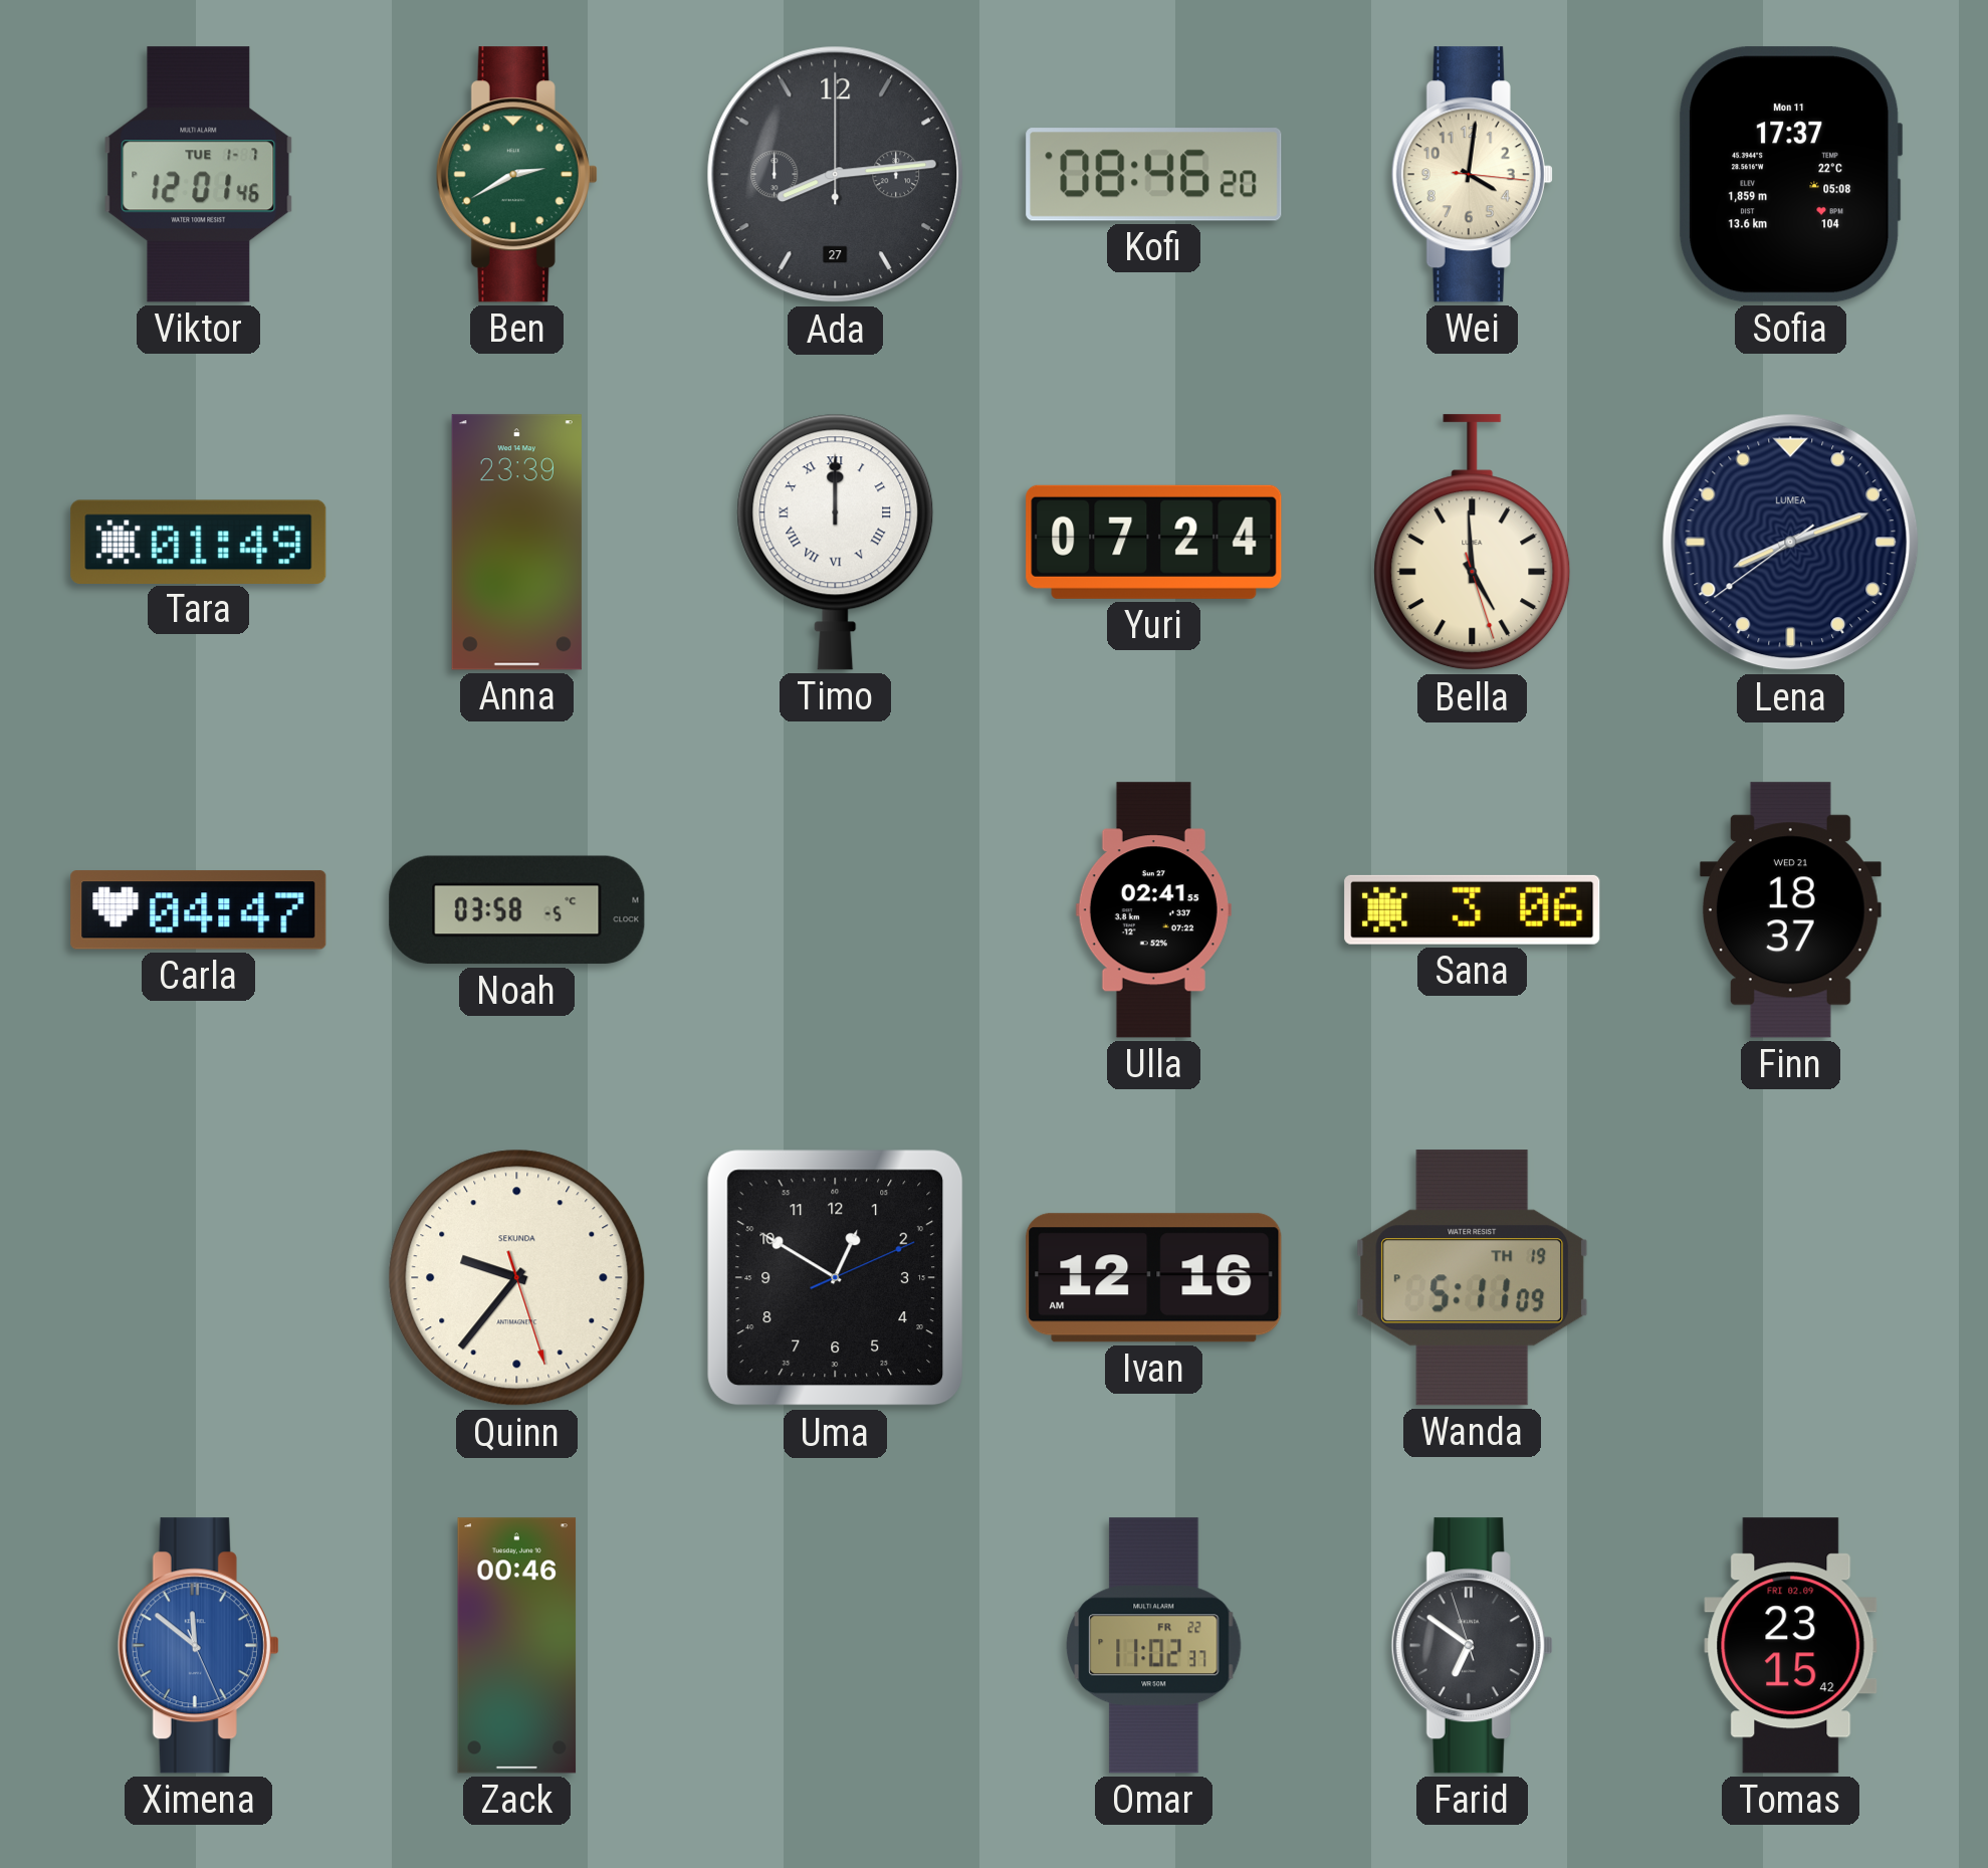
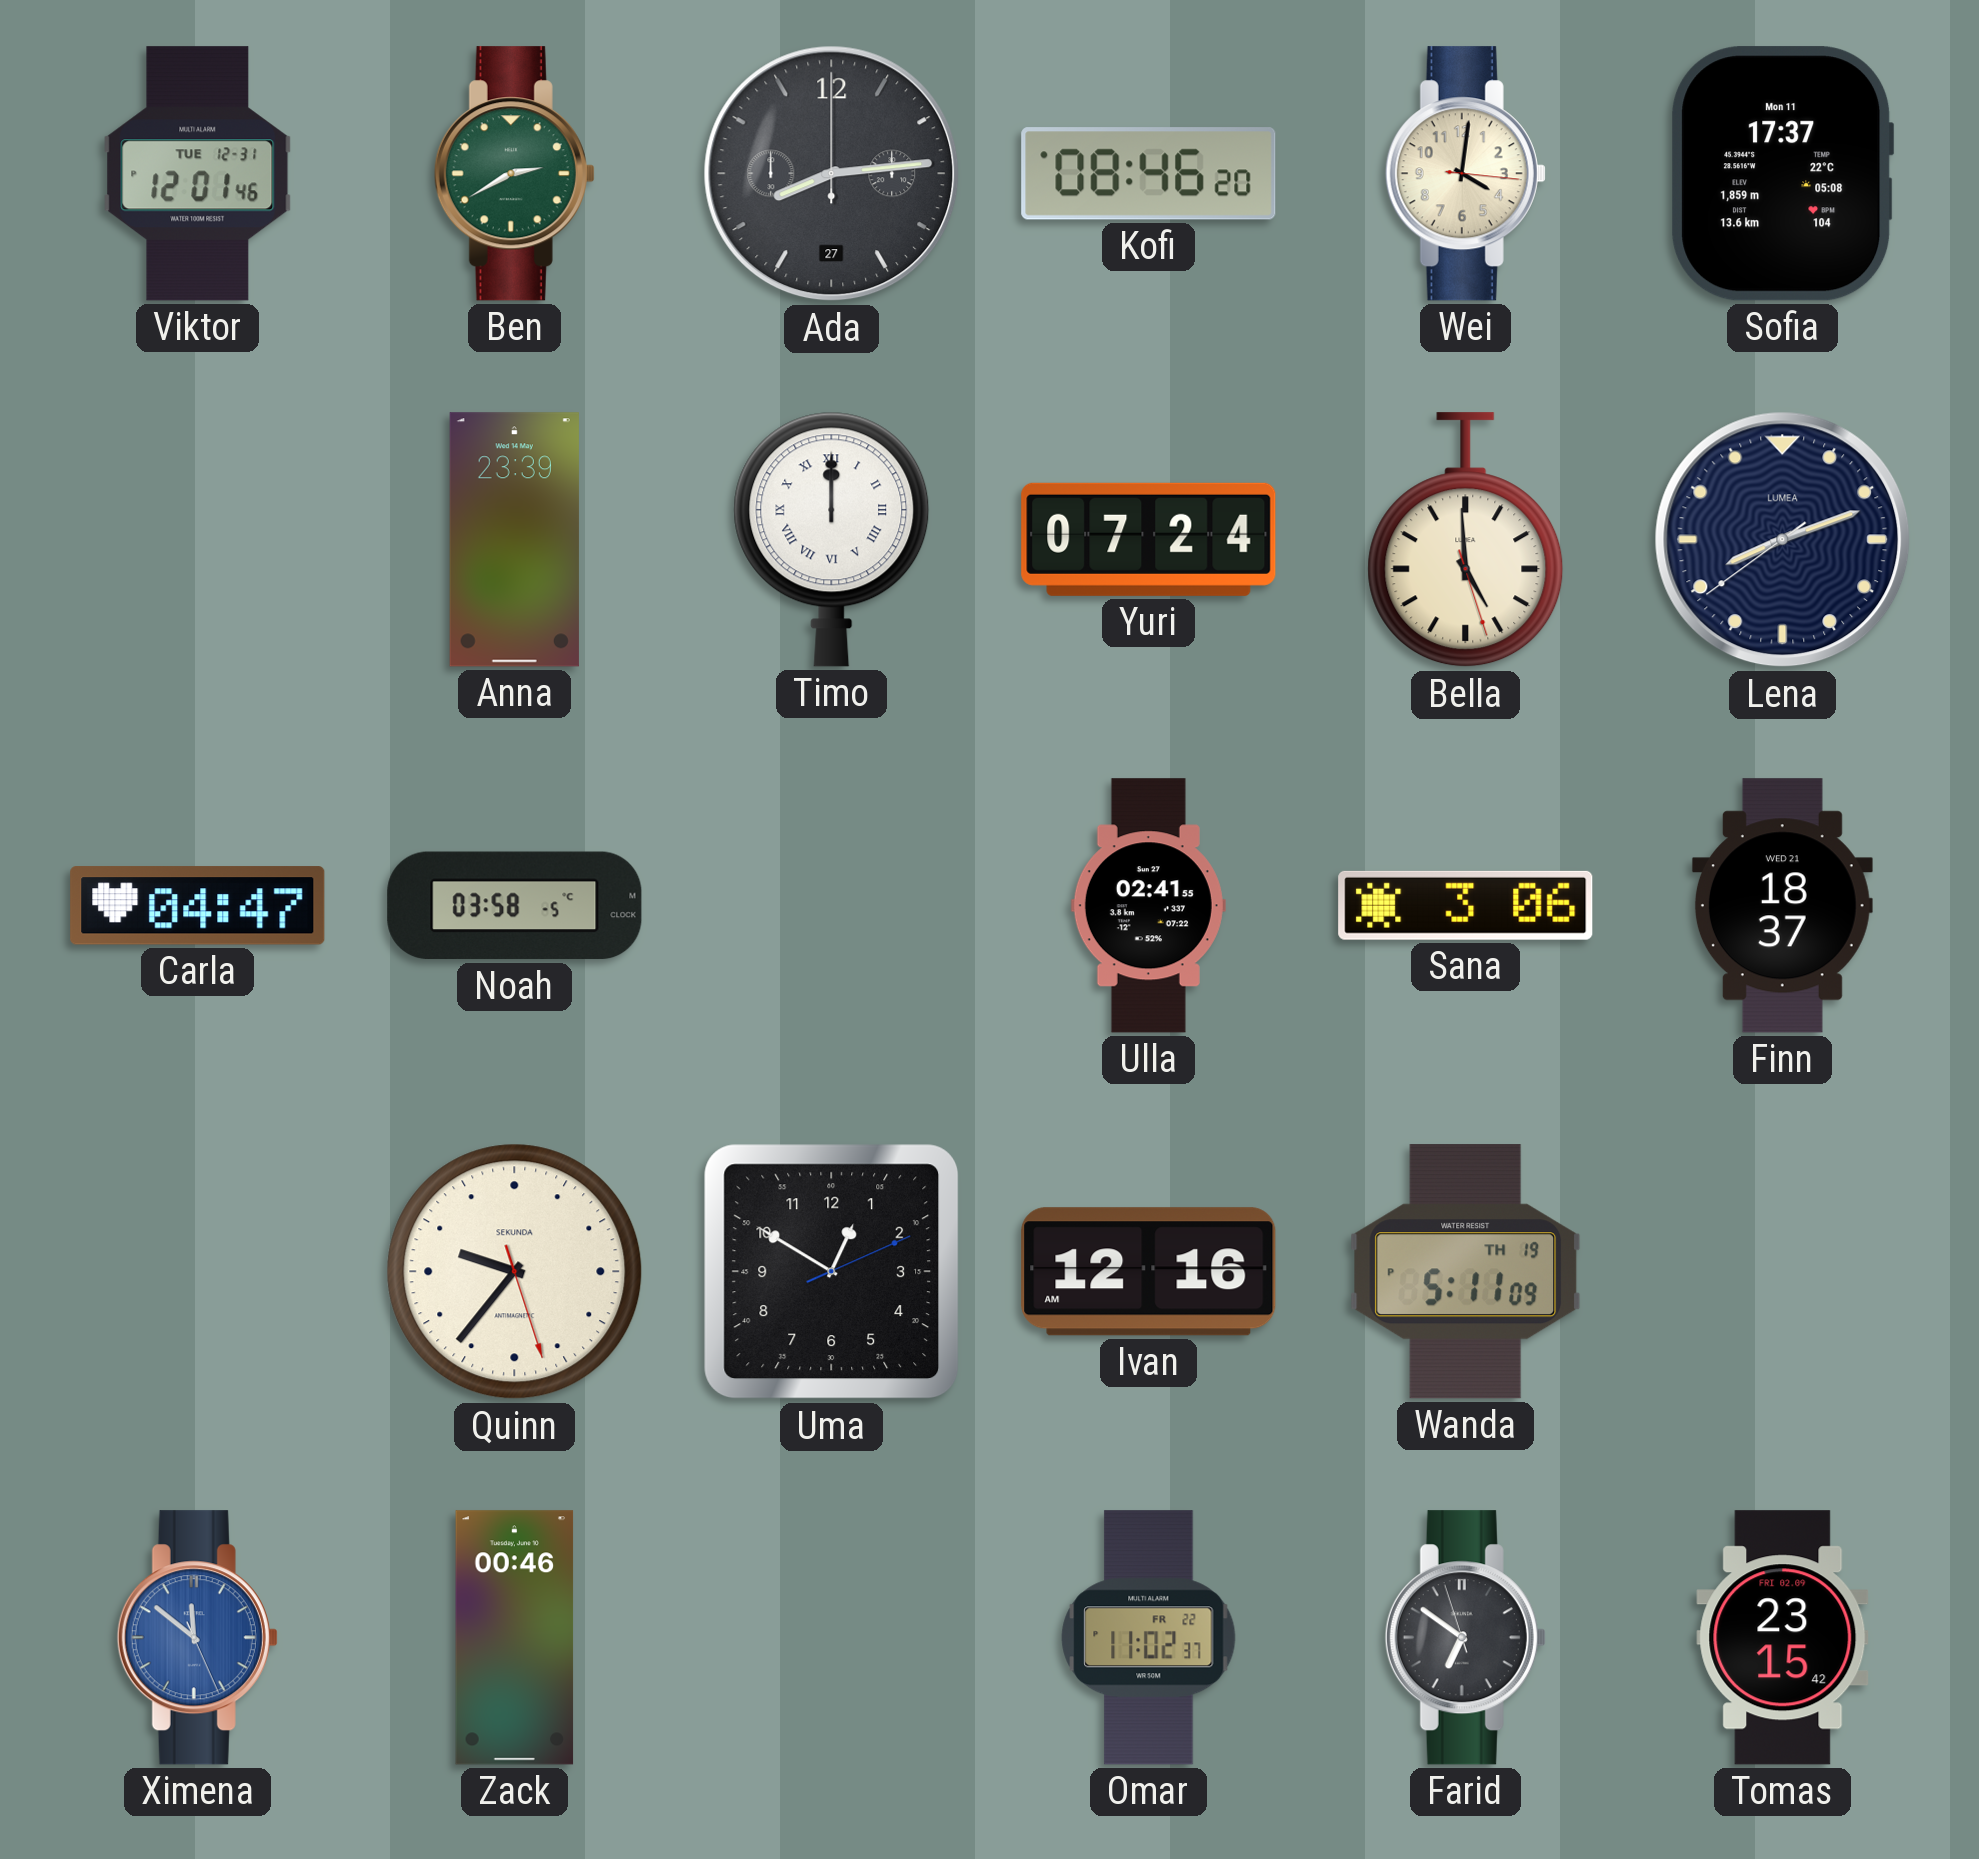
Viktor date: TUE 1-7 -> TUE 12-31 (198, 174)
Tara: 01:49 -> none (199, 542)
